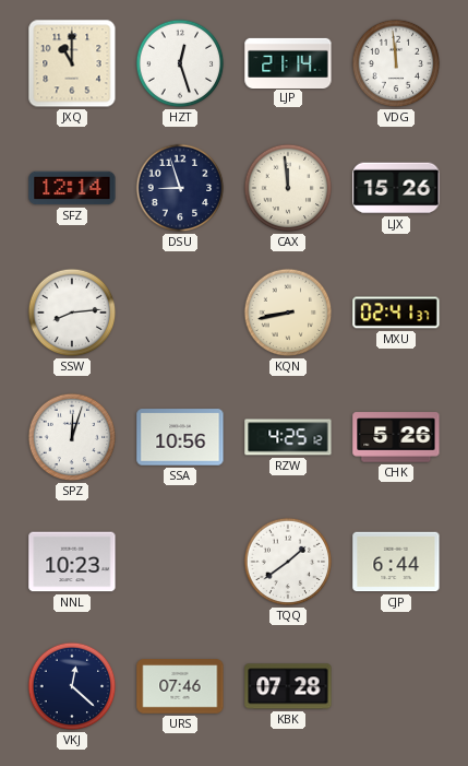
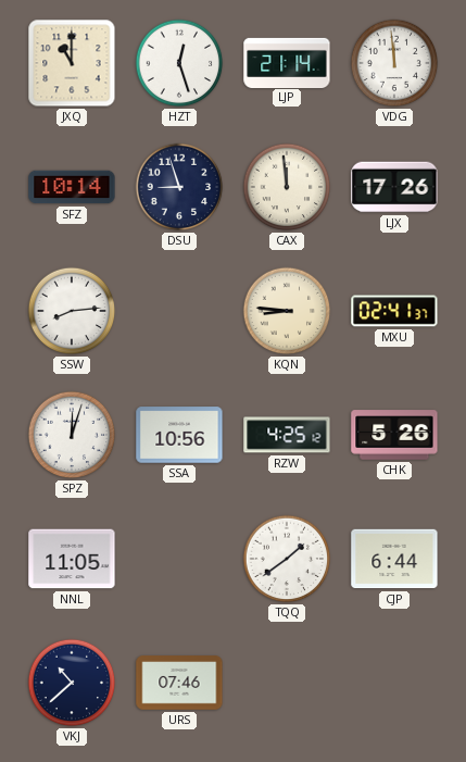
SFZ: 12:14 -> 10:14 (72, 187)
LJX: 15:26 -> 17:26 (394, 187)
KQN: 8:43 -> 8:46 (287, 311)
NNL: 10:23 -> 11:05 (72, 559)
VKJ: 12:22 -> 10:38 (72, 683)
KBK: 07:28 -> none (288, 686)
